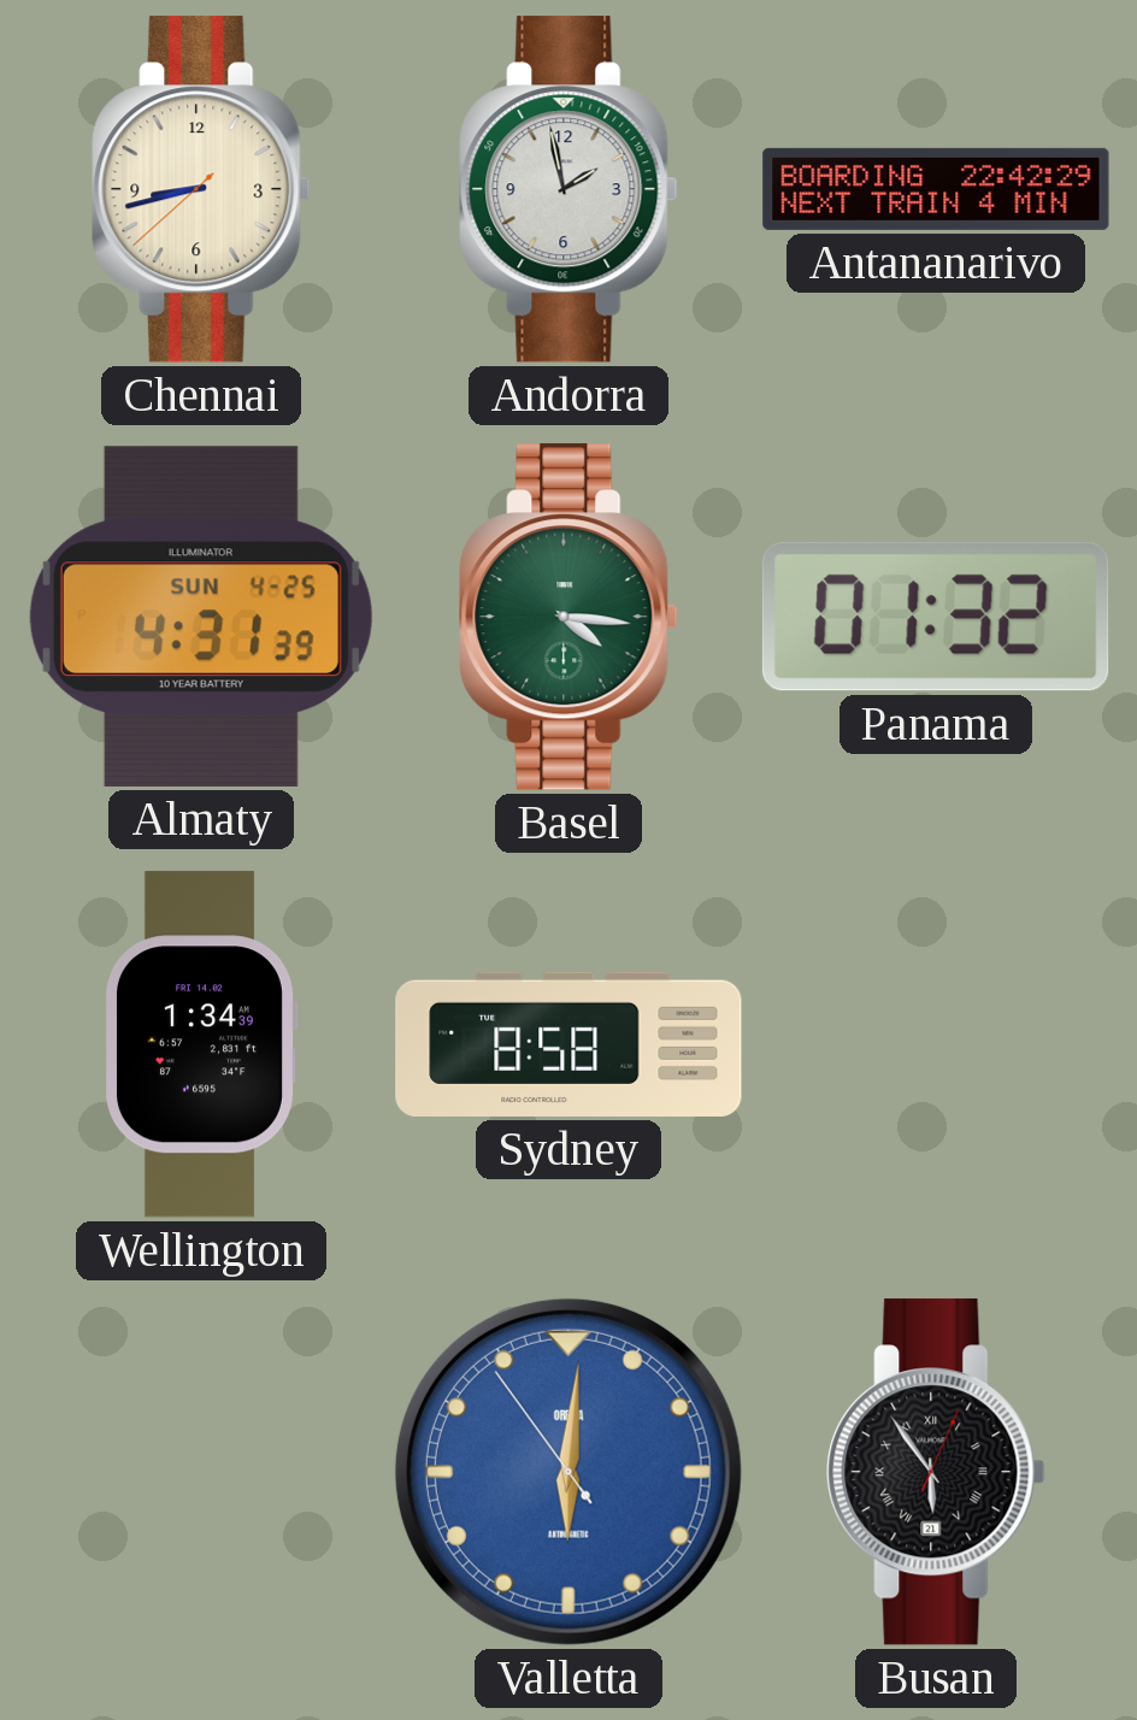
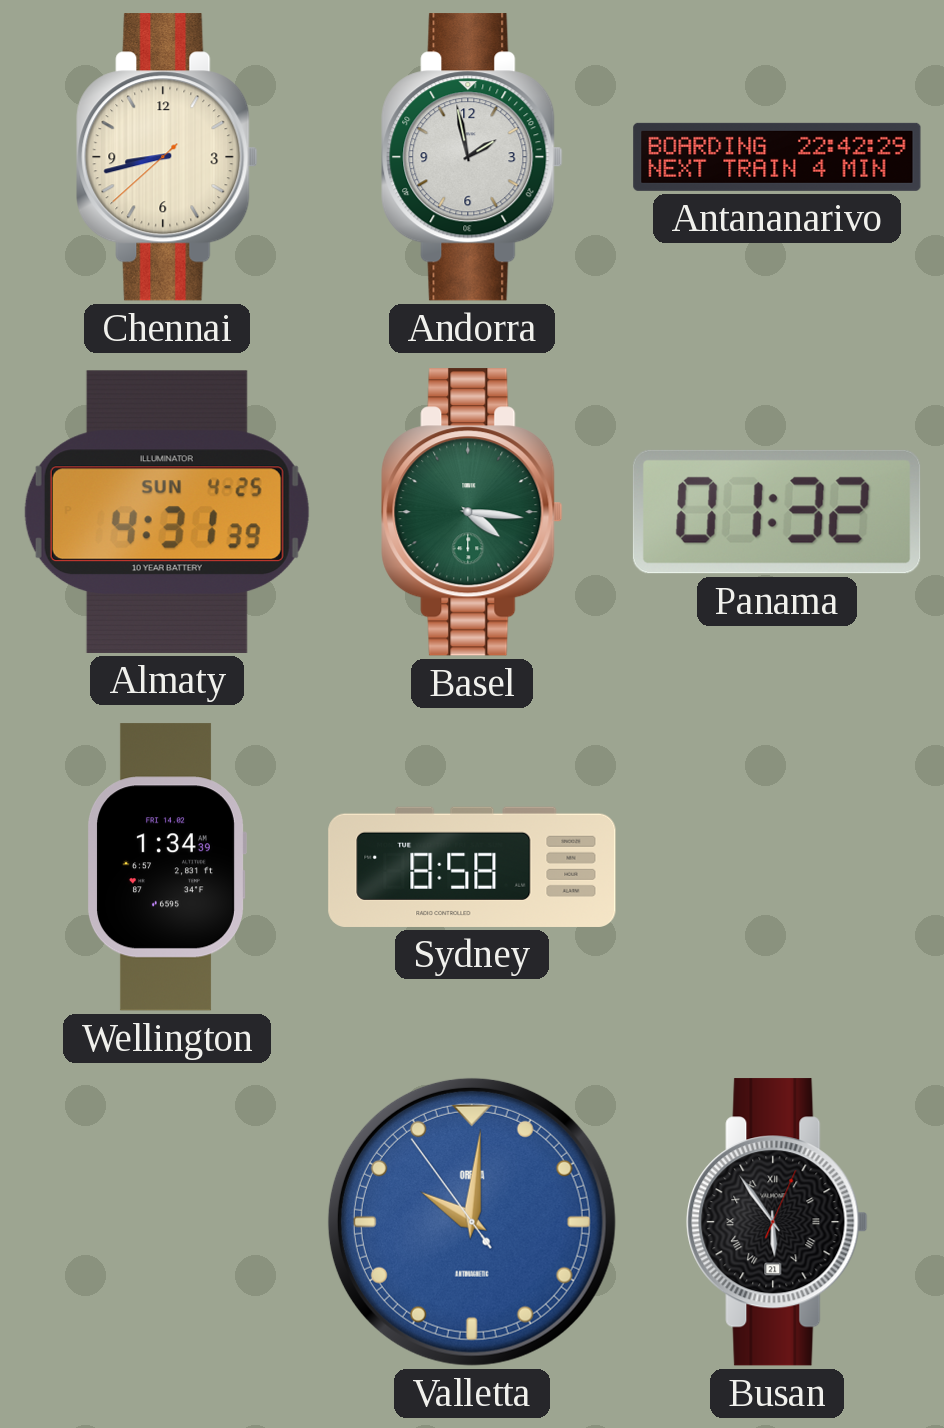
Valletta: 6:00 -> 10:00 (472, 1222)
